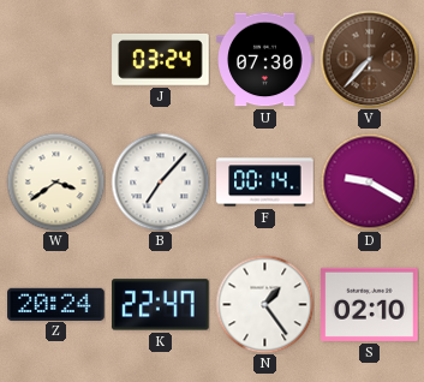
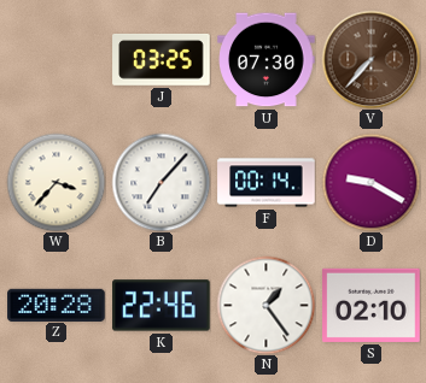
J: 03:24 -> 03:25 (162, 60)
W: 3:39 -> 3:37 (56, 182)
Z: 20:24 -> 20:28 (57, 305)
K: 22:47 -> 22:46 (162, 306)
